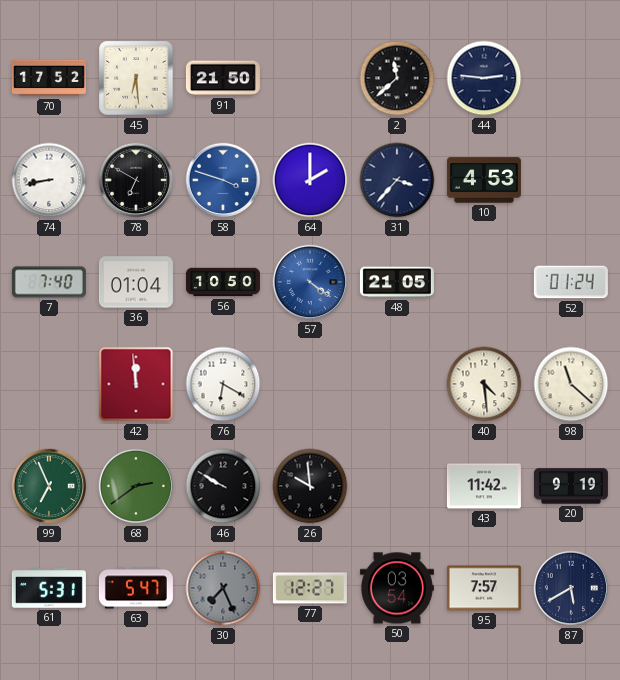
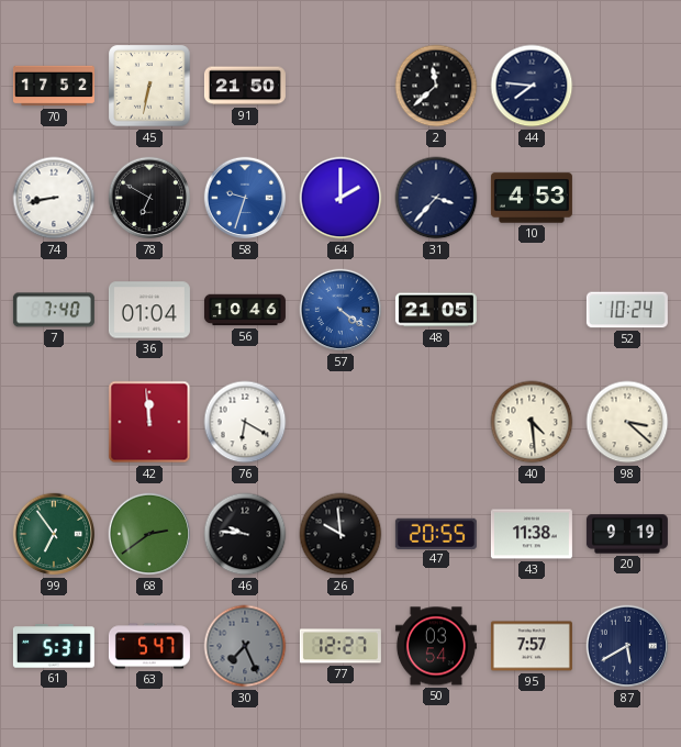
45: 6:29 -> 6:32 (149, 86)
44: 2:46 -> 7:46 (532, 86)
58: 3:48 -> 9:33 (245, 198)
56: 10:50 -> 10:46 (245, 310)
52: 01:24 -> 10:24 (627, 310)
98: 11:22 -> 3:22 (627, 422)
99: 6:56 -> 6:54 (54, 534)
46: 9:50 -> 9:46 (245, 534)
47: none -> 20:55 (436, 533)
43: 11:42 -> 11:38 (532, 534)
